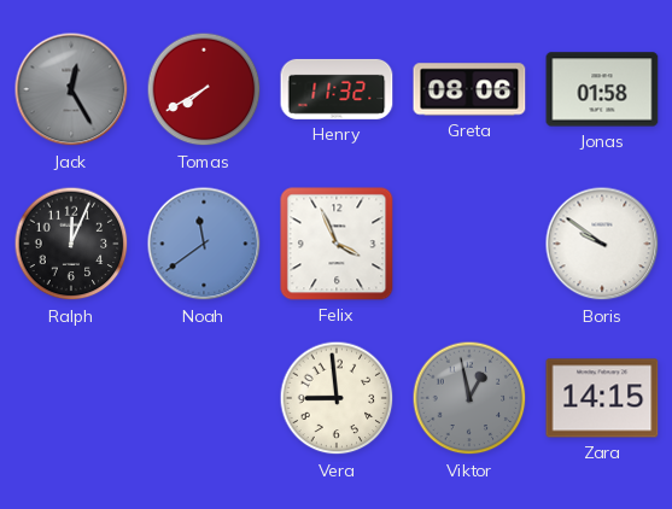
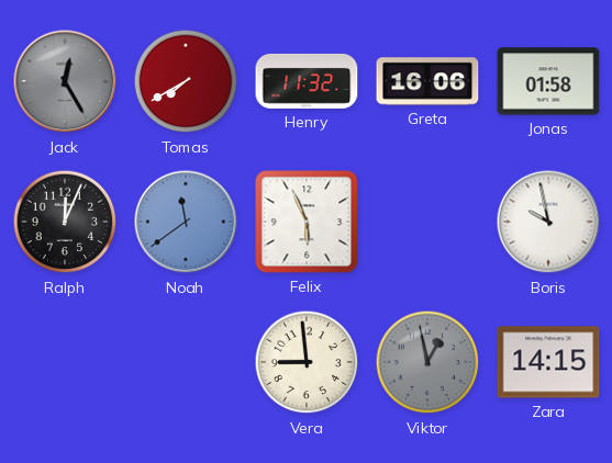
Greta: 08:06 -> 16:06 (427, 81)
Felix: 3:56 -> 5:56 (307, 222)
Boris: 9:51 -> 9:58 (548, 222)
